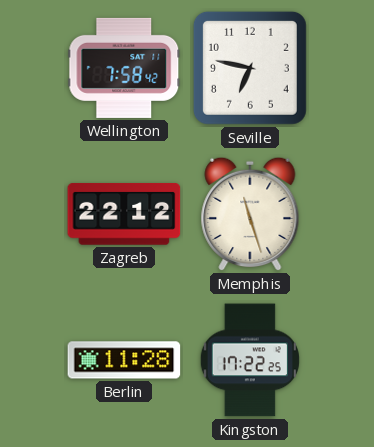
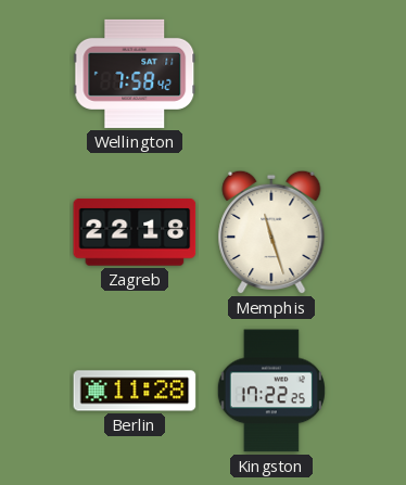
Seville: 6:47 -> none (250, 68)
Zagreb: 22:12 -> 22:18 (135, 233)
